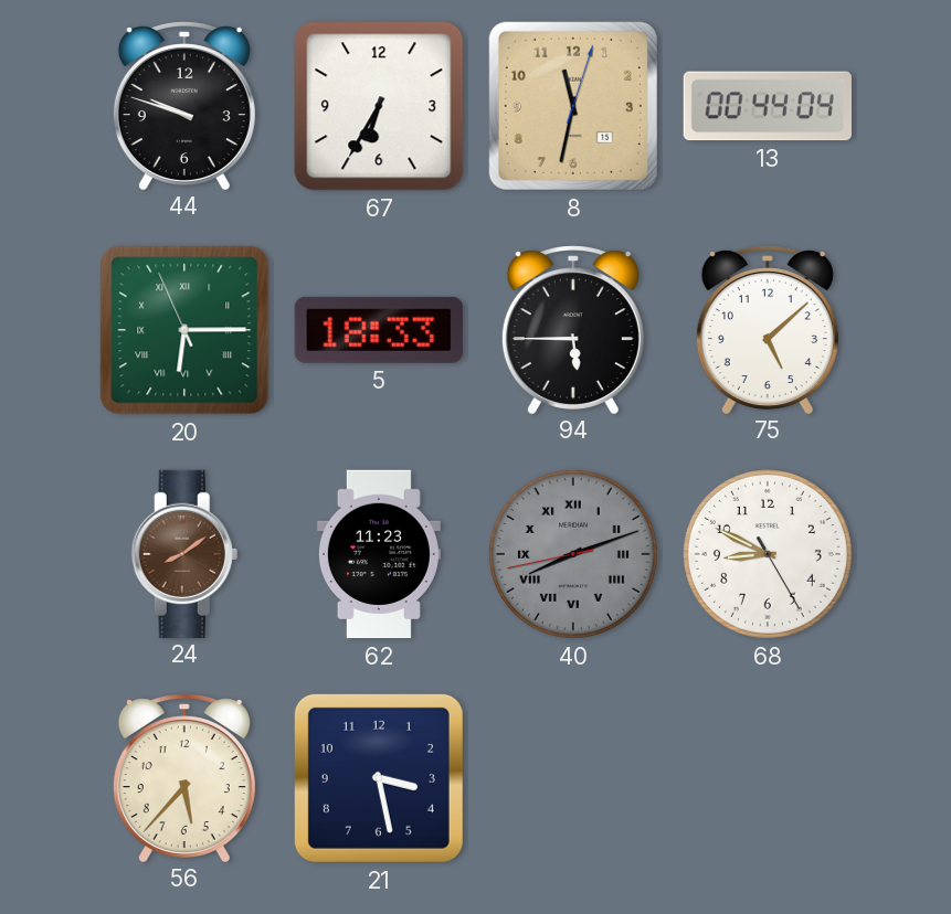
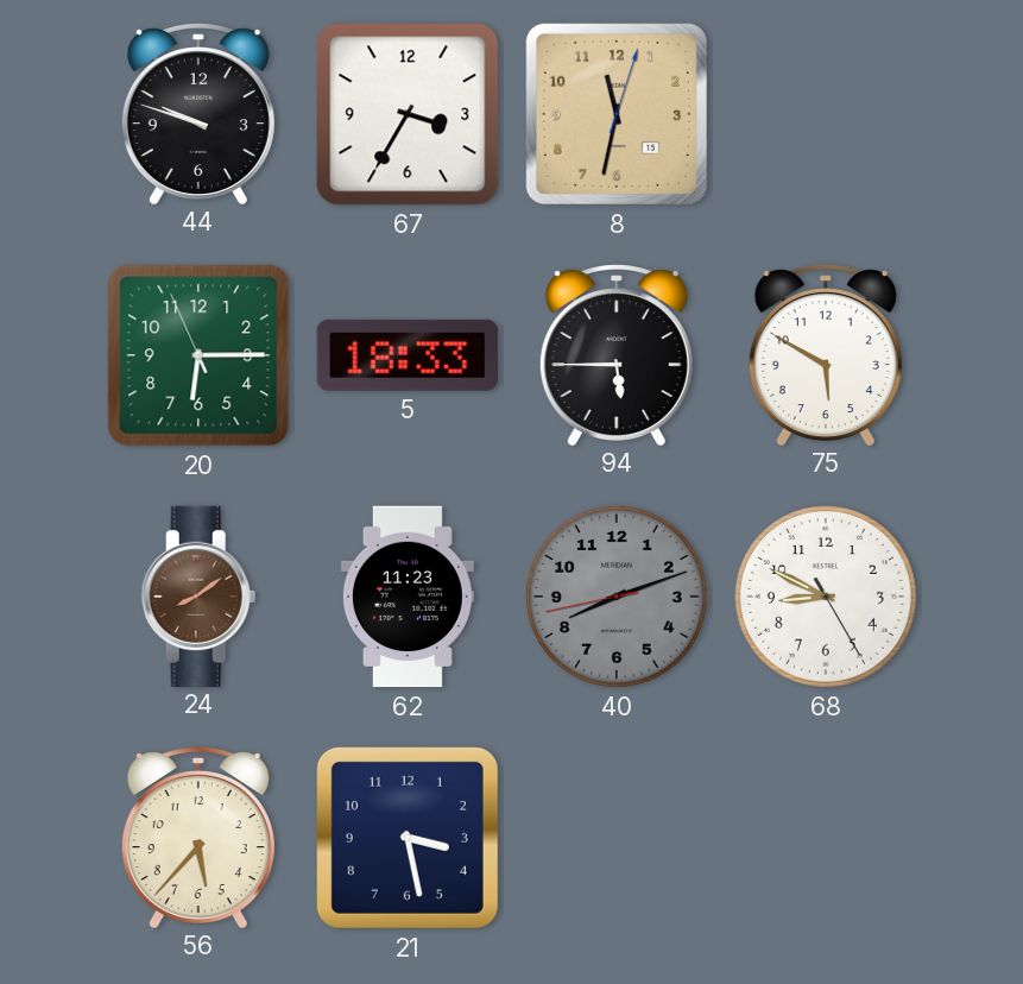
67: 6:35 -> 3:35 (408, 114)
13: 00:44 -> none (768, 106)
20 numerals: Roman -> Arabic (198, 355)
75: 5:08 -> 5:50 (826, 354)
40 numerals: Roman -> Arabic (617, 597)
